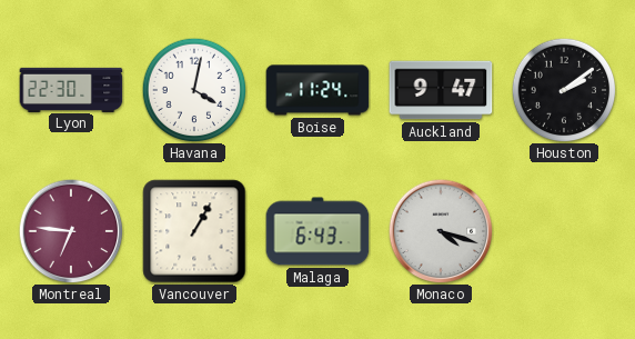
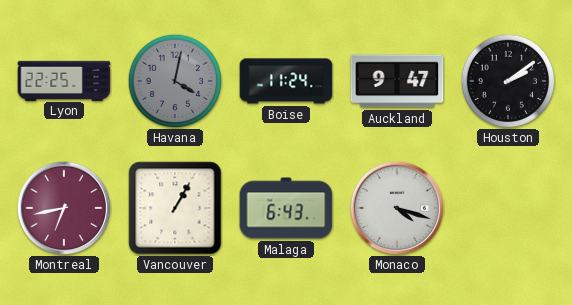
Lyon: 22:30 -> 22:25 (64, 80)
Havana dial: white -> grey (175, 81)
Montreal: 6:46 -> 6:43 (64, 208)
